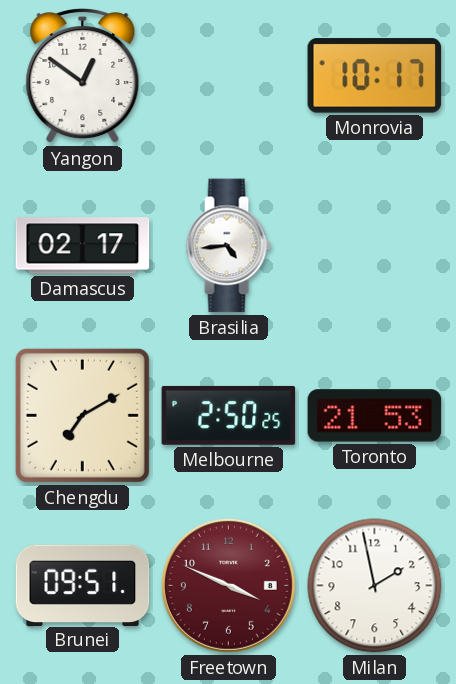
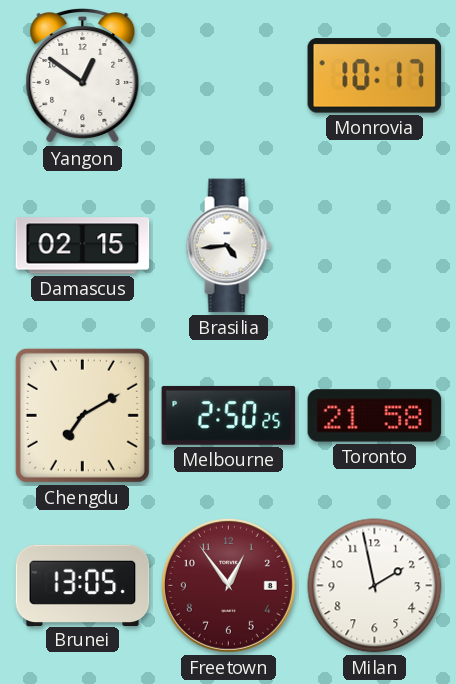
Damascus: 02:17 -> 02:15 (83, 246)
Toronto: 21:53 -> 21:58 (375, 416)
Brunei: 09:51 -> 13:05 (83, 585)
Freetown: 3:49 -> 12:54 (228, 585)
